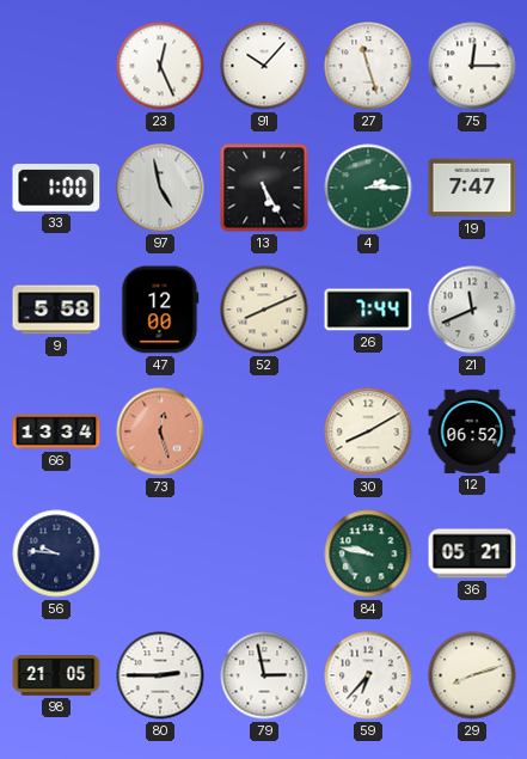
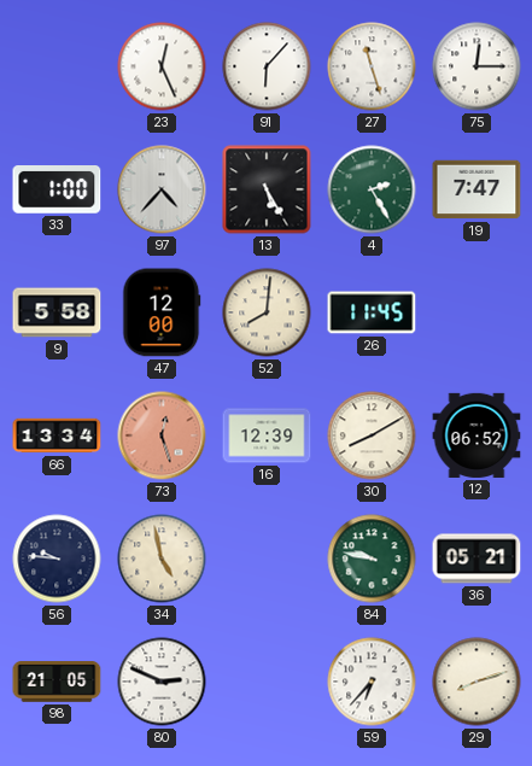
91: 10:07 -> 6:07 (267, 66)
97: 4:58 -> 4:37 (162, 189)
4: 2:15 -> 2:25 (372, 189)
52: 8:11 -> 8:01 (267, 312)
26: 7:44 -> 11:45 (372, 312)
21: 11:41 -> none (472, 310)
16: none -> 12:39 (267, 435)
34: none -> 4:58 (162, 559)
80: 2:45 -> 2:49 (162, 682)
79: 2:58 -> none (264, 675)
